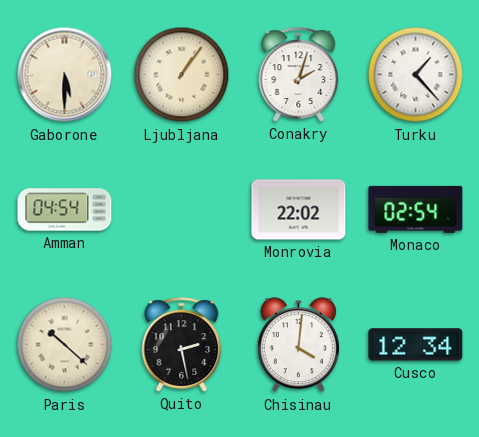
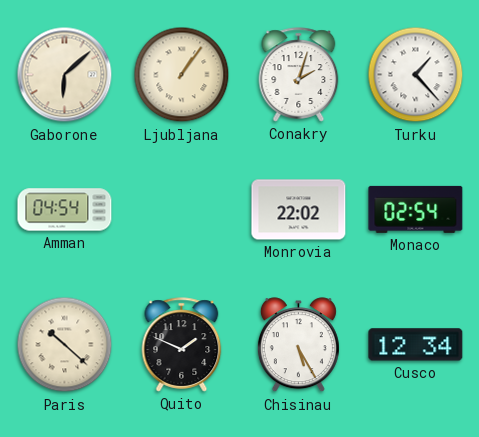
Gaborone: 5:30 -> 6:08 (65, 75)
Quito: 2:28 -> 1:49 (182, 345)
Chisinau: 4:01 -> 5:25 (298, 345)
